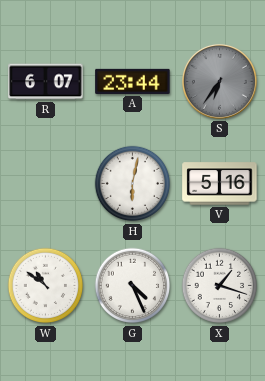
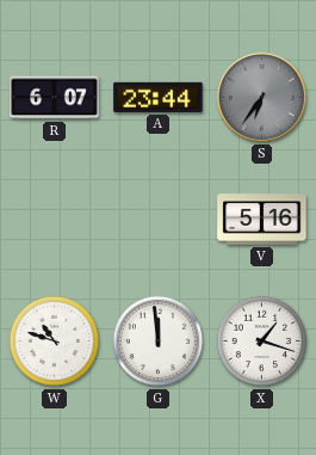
H: 6:02 -> none (133, 184)
W: 10:51 -> 10:48 (55, 342)
G: 4:26 -> 11:59 (159, 342)
